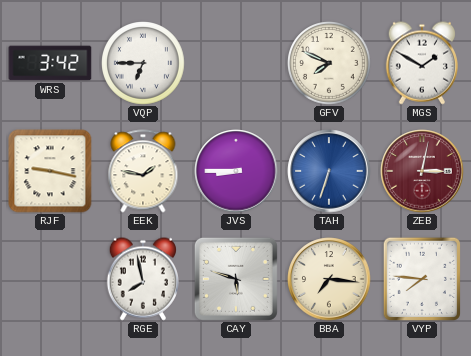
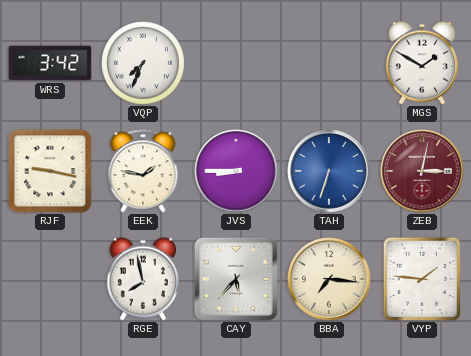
VQP: 6:45 -> 7:34 (143, 63)
GFV: 7:49 -> none (329, 63)
CAY: 5:48 -> 5:37 (236, 279)
VYP: 7:46 -> 1:46 (422, 279)
